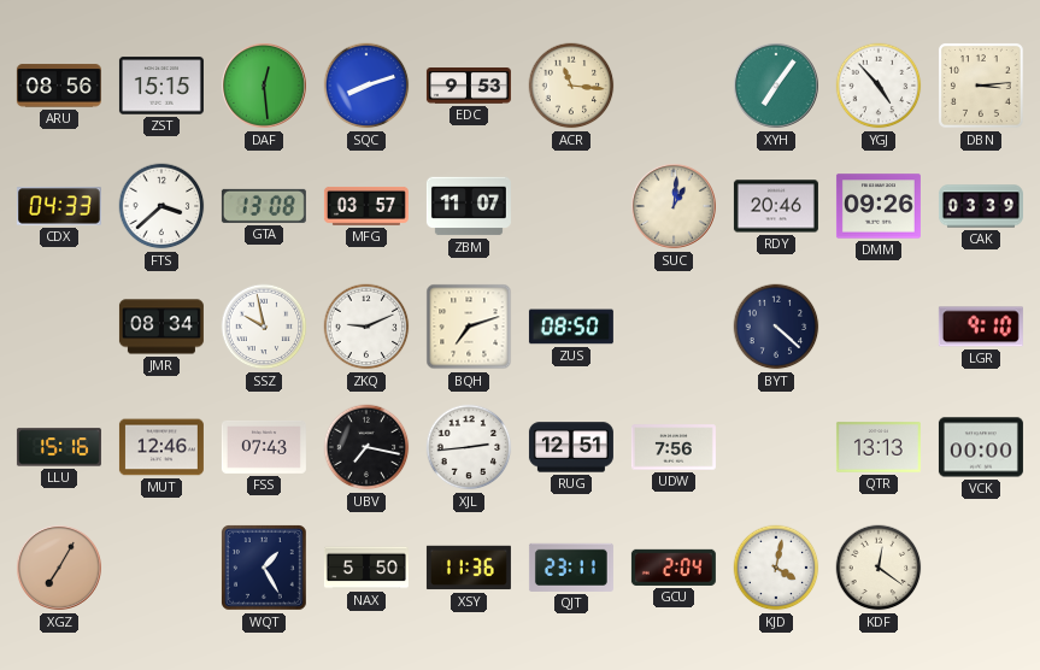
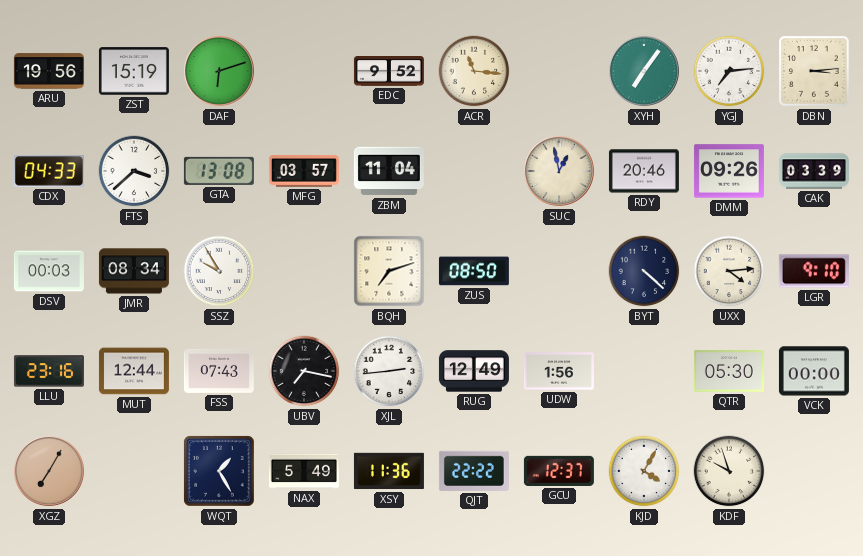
ARU: 08:56 -> 19:56 (49, 71)
ZST: 15:15 -> 15:19 (134, 71)
DAF: 12:29 -> 6:12 (219, 71)
SQC: 8:12 -> none (366, 86)
EDC: 9:53 -> 9:52 (389, 72)
YGJ: 4:53 -> 7:14 (729, 71)
ZBM: 11:07 -> 11:04 (389, 171)
SUC: 1:01 -> 12:58 (559, 171)
DSV: none -> 00:03 (49, 271)
SSZ: 9:58 -> 9:55 (219, 271)
ZKQ: 9:11 -> none (366, 327)
UXX: none -> 4:14 (729, 271)
LLU: 15:16 -> 23:16 (49, 371)
MUT: 12:46 -> 12:44 (134, 371)
RUG: 12:51 -> 12:49 (474, 371)
UDW: 7:56 -> 1:56 (559, 371)
QTR: 13:13 -> 05:30 (729, 371)
NAX: 5:50 -> 5:49 (304, 471)
QJT: 23:11 -> 22:22 (474, 471)
GCU: 2:04 -> 12:37 (559, 471)
KJD: 4:02 -> 4:05 (644, 471)
KDF: 12:21 -> 9:57 (729, 471)
